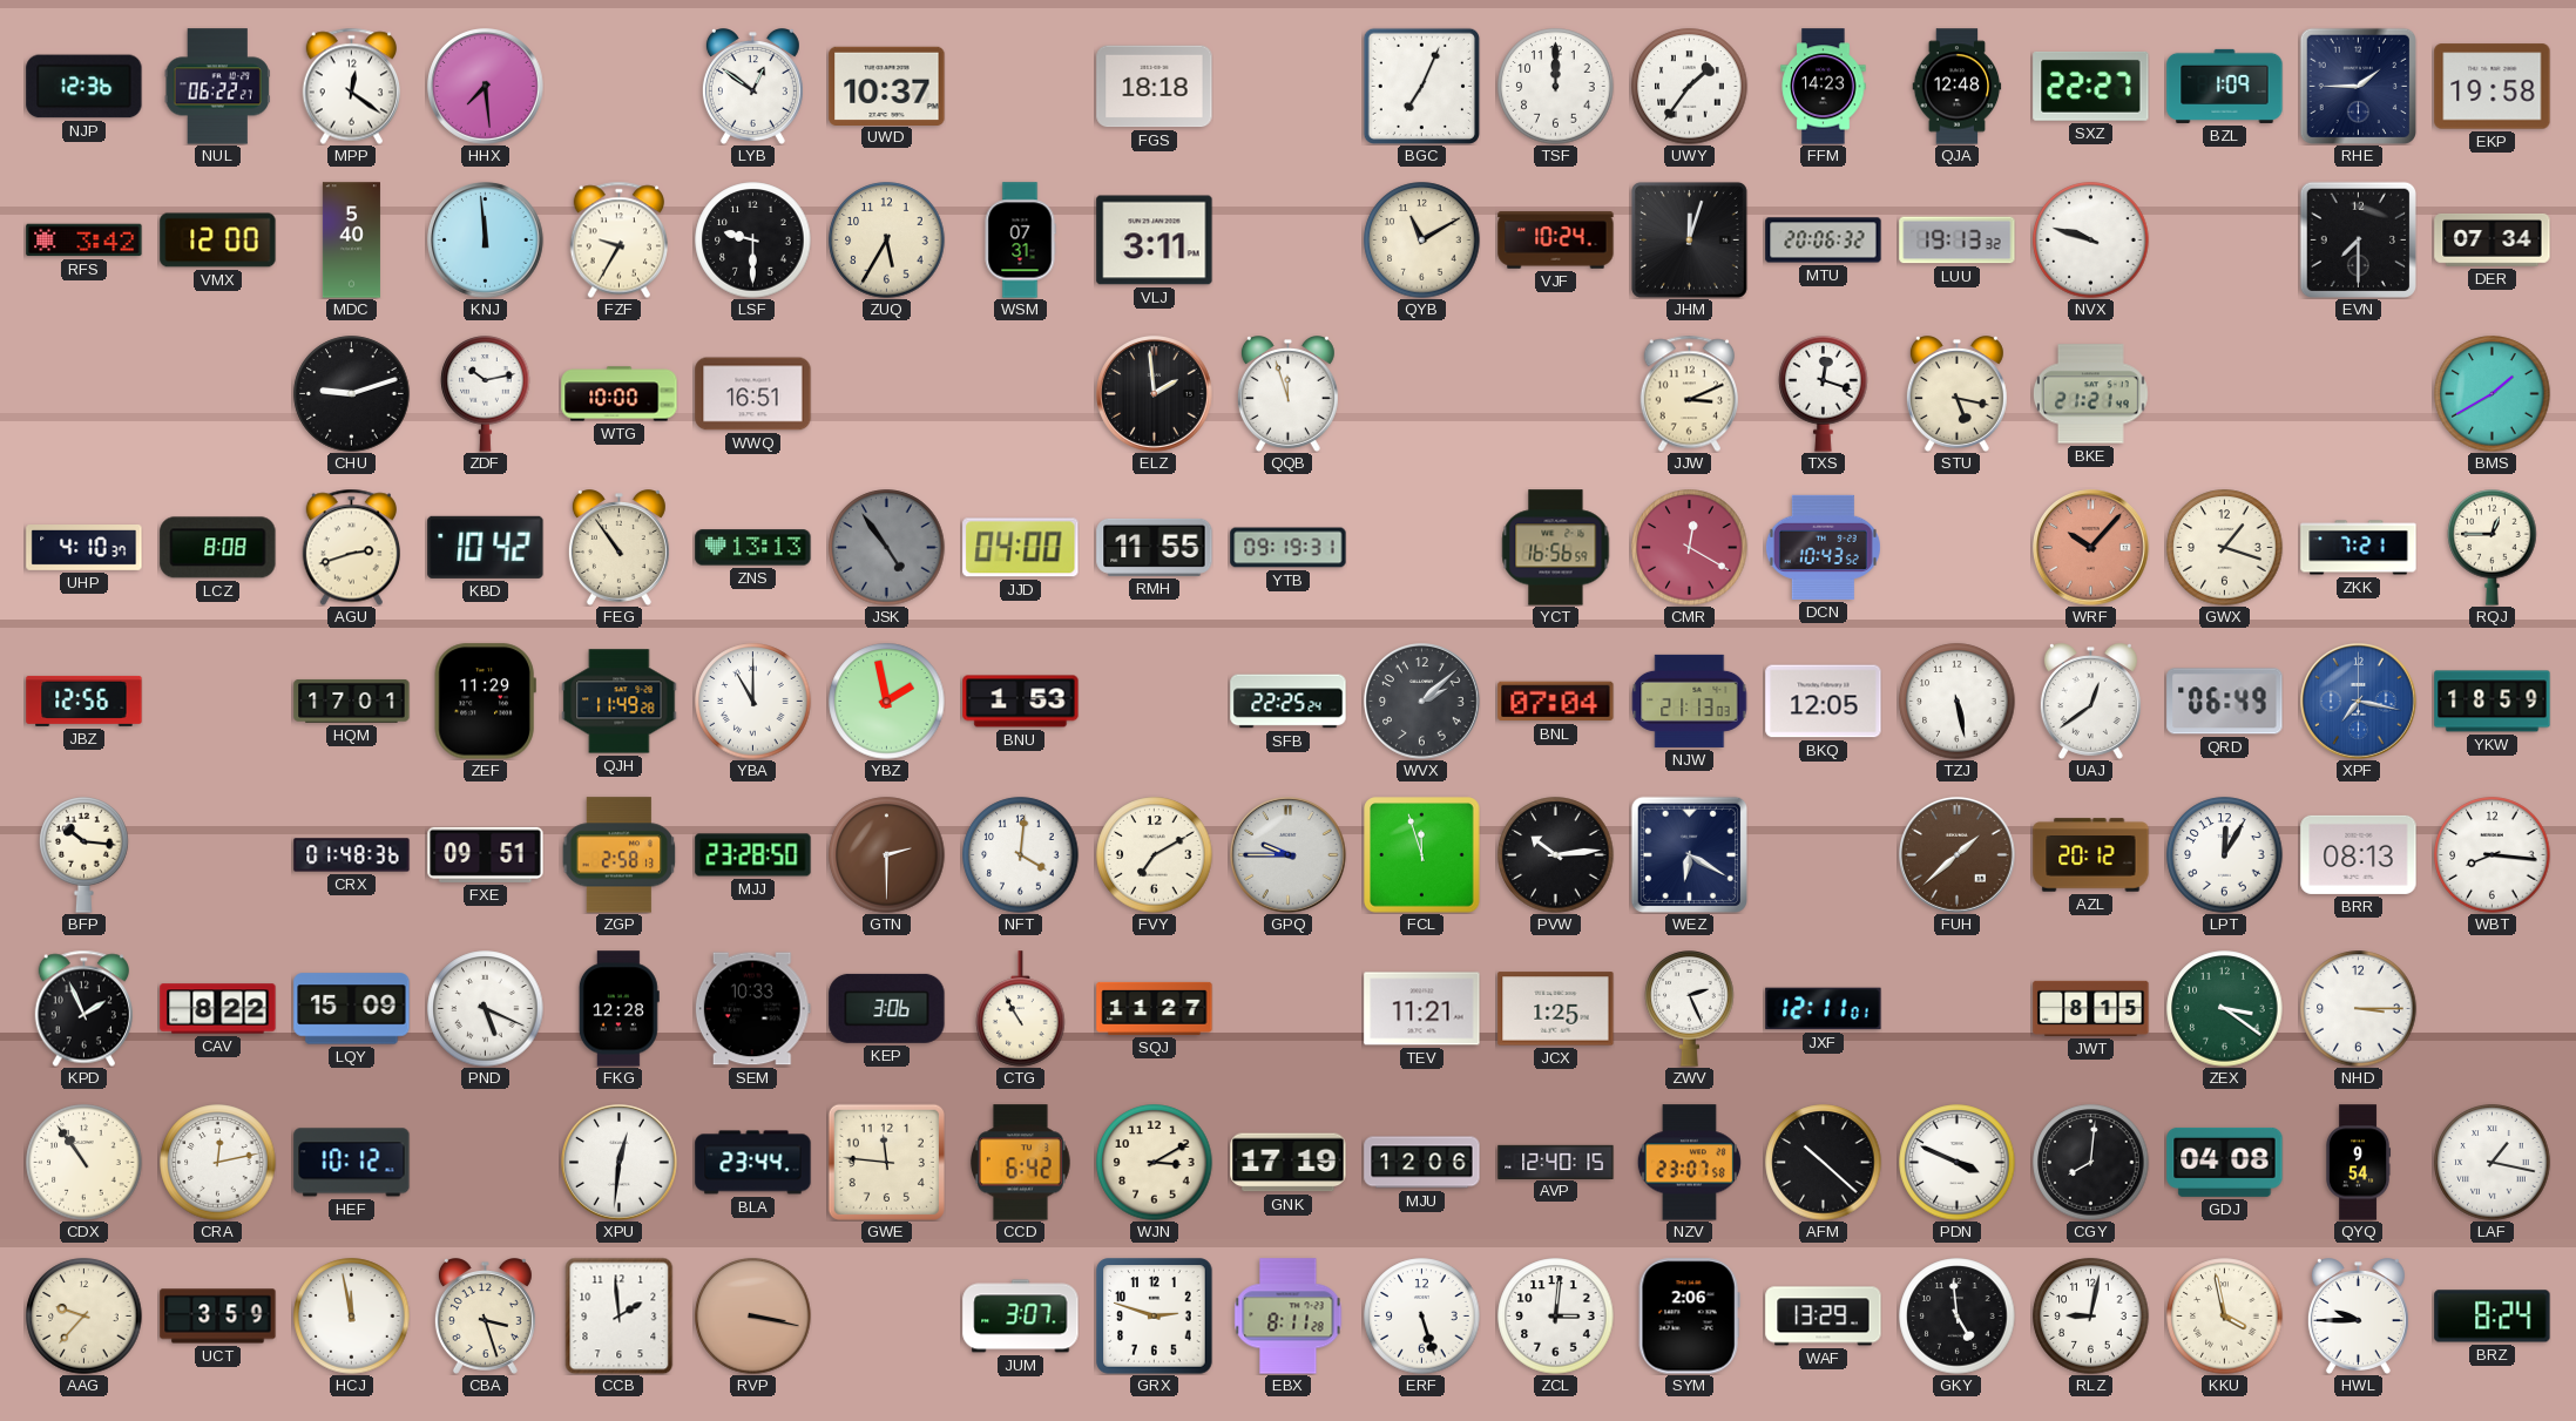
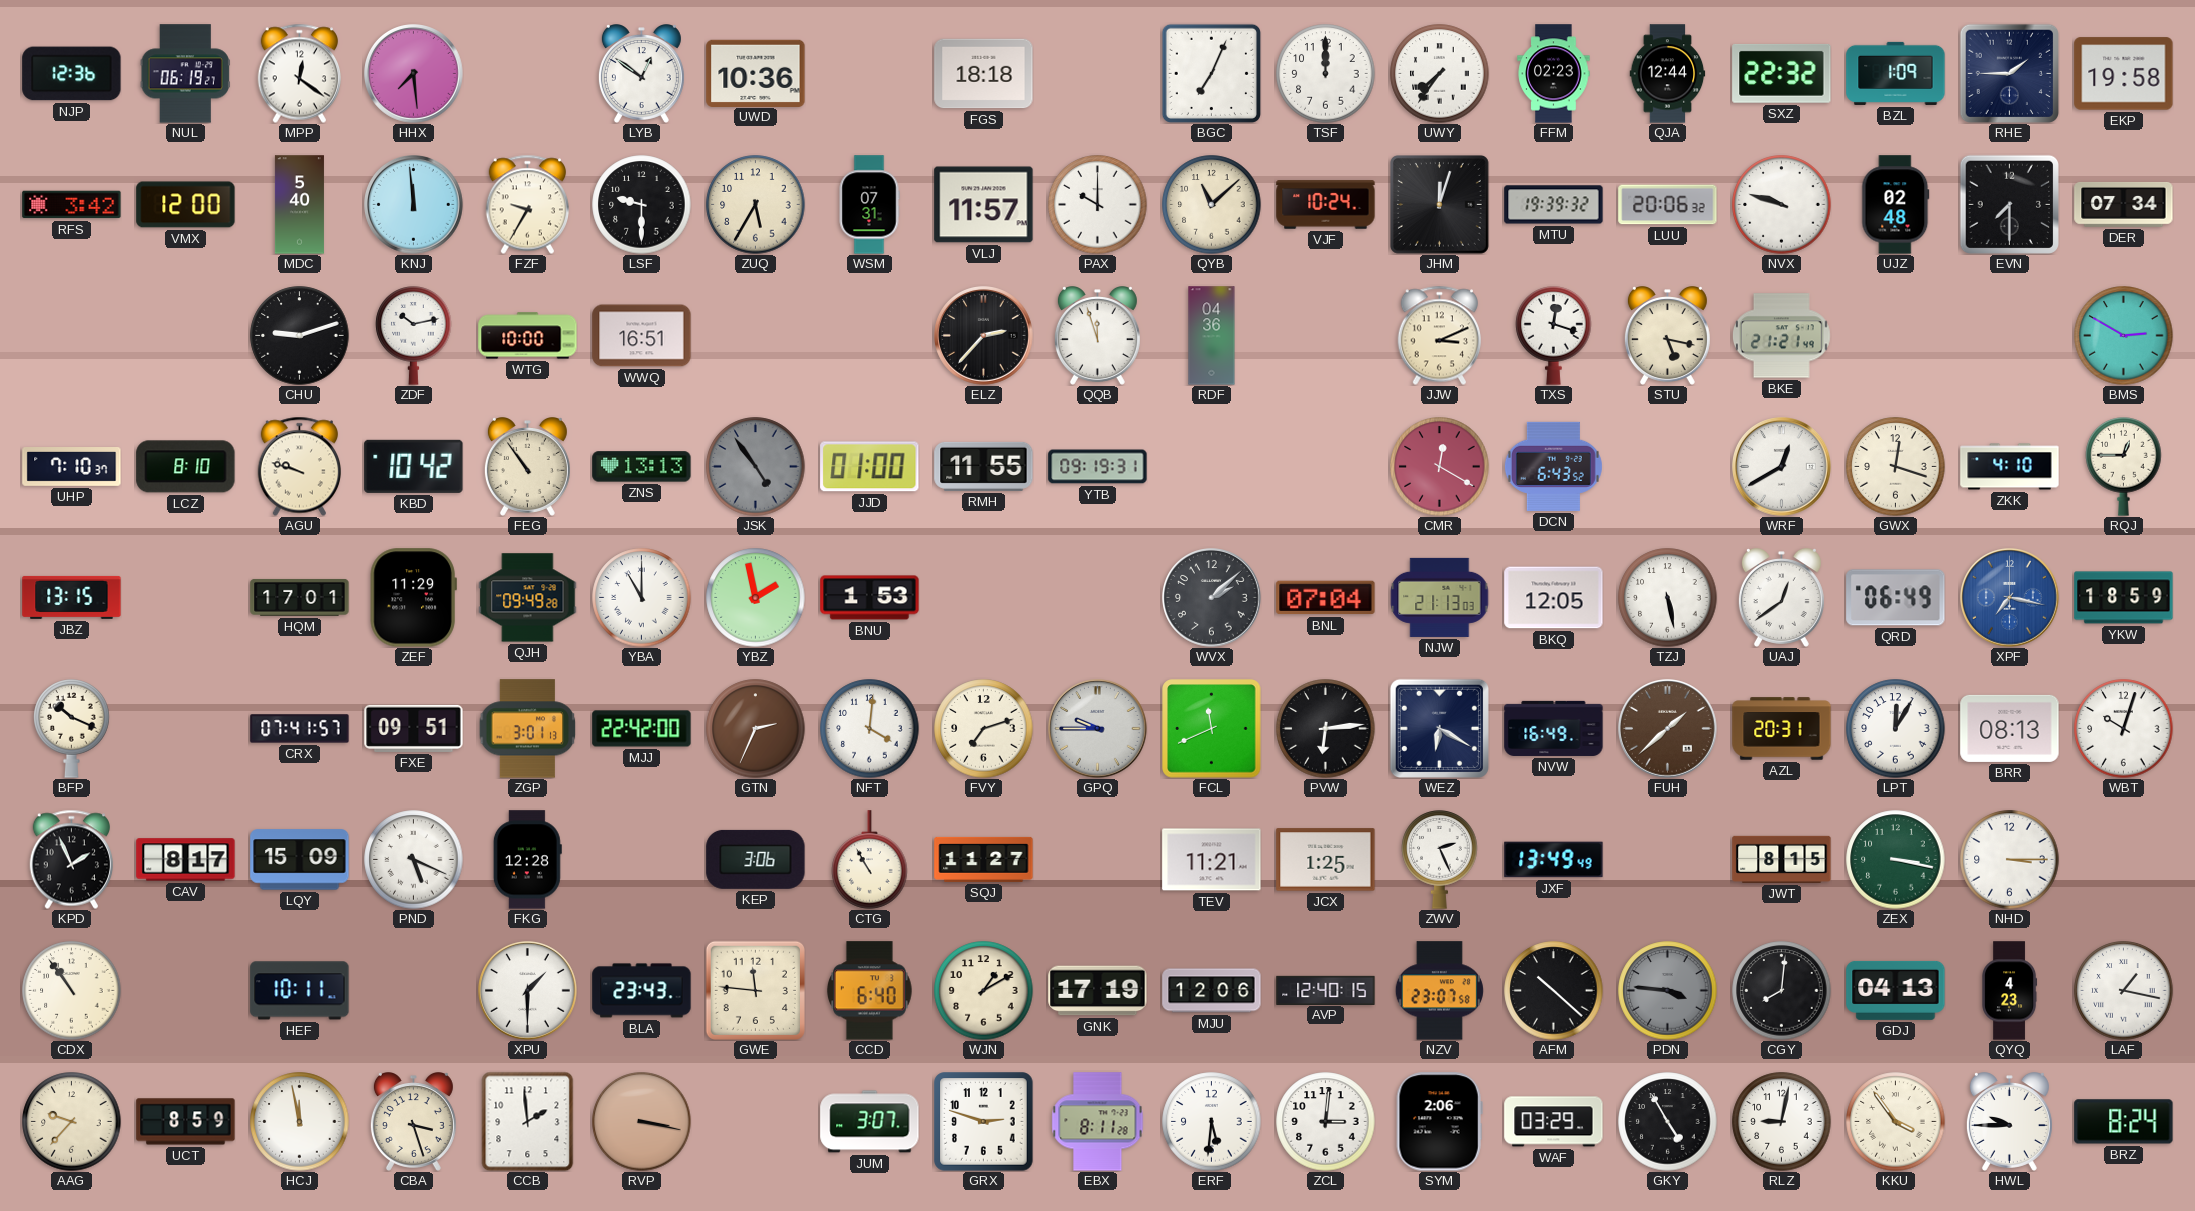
NUL: 06:22 -> 06:19 (185, 74)
UWD: 10:37 -> 10:36 (756, 73)
UWY: 1:36 -> 7:36 (1440, 74)
FFM: 14:23 -> 02:23 (1554, 74)
QJA: 12:48 -> 12:44 (1668, 74)
SXZ: 22:27 -> 22:32 (1782, 73)
VLJ: 3:11 -> 11:57 (984, 205)
PAX: none -> 10:00 (1098, 205)
QYB: 11:10 -> 11:08 (1212, 205)
MTU: 20:06 -> 19:39 (1554, 205)
LUU: 19:13 -> 20:06 (1668, 205)
UJZ: none -> 02:48 (1896, 205)
ELZ: 1:59 -> 2:37 (984, 336)
RDF: none -> 04:36 (1212, 336)
BMS: 1:40 -> 2:50 (2124, 336)
UHP: 4:10 -> 7:10 (72, 467)
LCZ: 8:08 -> 8:10 (186, 467)
AGU: 2:42 -> 9:48 (299, 466)
JJD: 04:00 -> 01:00 (870, 467)
YCT: 16:56 -> none (1556, 548)
DCN: 10:43 -> 6:43 (1553, 466)
WRF: 10:07 -> 12:40 (1782, 467)
WRF dial: salmon -> white (1782, 467)
GWX: 1:18 -> 12:18 (1896, 467)
ZKK: 7:21 -> 4:10 (2010, 467)
JBZ: 12:56 -> 13:15 (72, 597)
QJH: 11:49 -> 09:49 (528, 598)
SFB: 22:25 -> none (1289, 702)
BFP: 10:16 -> 10:19 (72, 729)
CRX: 01:48 -> 07:41 (300, 729)
ZGP: 2:58 -> 3:01 (528, 729)
MJJ: 23:28 -> 22:42 (642, 729)
GTN: 2:30 -> 2:34 (756, 729)
FVY: 7:10 -> 7:12 (984, 729)
FCL: 11:57 -> 11:41 (1212, 729)
PVW: 10:14 -> 6:14 (1326, 729)
NVW: none -> 16:49 (1554, 728)
AZL: 20:12 -> 20:31 (1782, 729)
WBT: 8:16 -> 10:03 (2124, 729)
CAV: 8:22 -> 8:17 (186, 860)
SEM: 10:33 -> none (752, 1009)
JXF: 12:11 -> 13:49 (1554, 860)
ZEX: 3:21 -> 3:17 (1896, 860)
CRA: 12:13 -> none (218, 1163)
HEF: 10:12 -> 10:11 (300, 991)
XPU: 12:31 -> 1:30 (528, 991)
BLA: 23:44 -> 23:43 (642, 991)
CCD: 6:42 -> 6:40 (869, 991)
WJN: 3:10 -> 1:10 (984, 991)
PDN: 3:49 -> 3:46 (1668, 991)
PDN dial: white -> grey (1668, 991)
GDJ: 04:08 -> 04:13 (1896, 990)
QYQ: 9:54 -> 4:23 (2010, 991)
UCT: 3:59 -> 8:59 (186, 1122)
ERF: 5:27 -> 5:31 (1212, 1122)
WAF: 13:29 -> 03:29 (1554, 1122)
GKY: 4:59 -> 4:55 (1668, 1122)
KKU: 3:58 -> 3:54 (1896, 1122)
